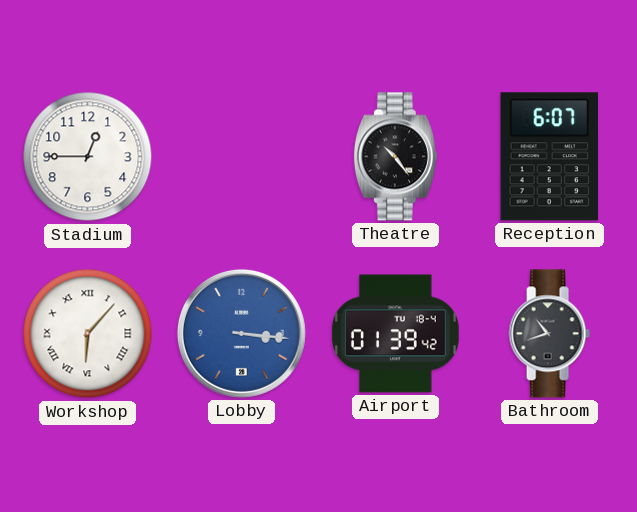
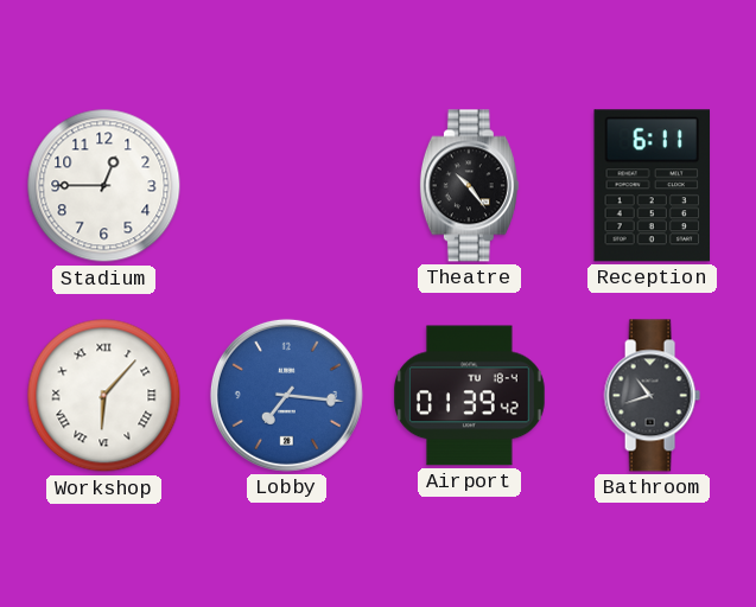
Reception: 6:07 -> 6:11 (653, 186)
Lobby: 3:16 -> 7:16 (286, 395)
